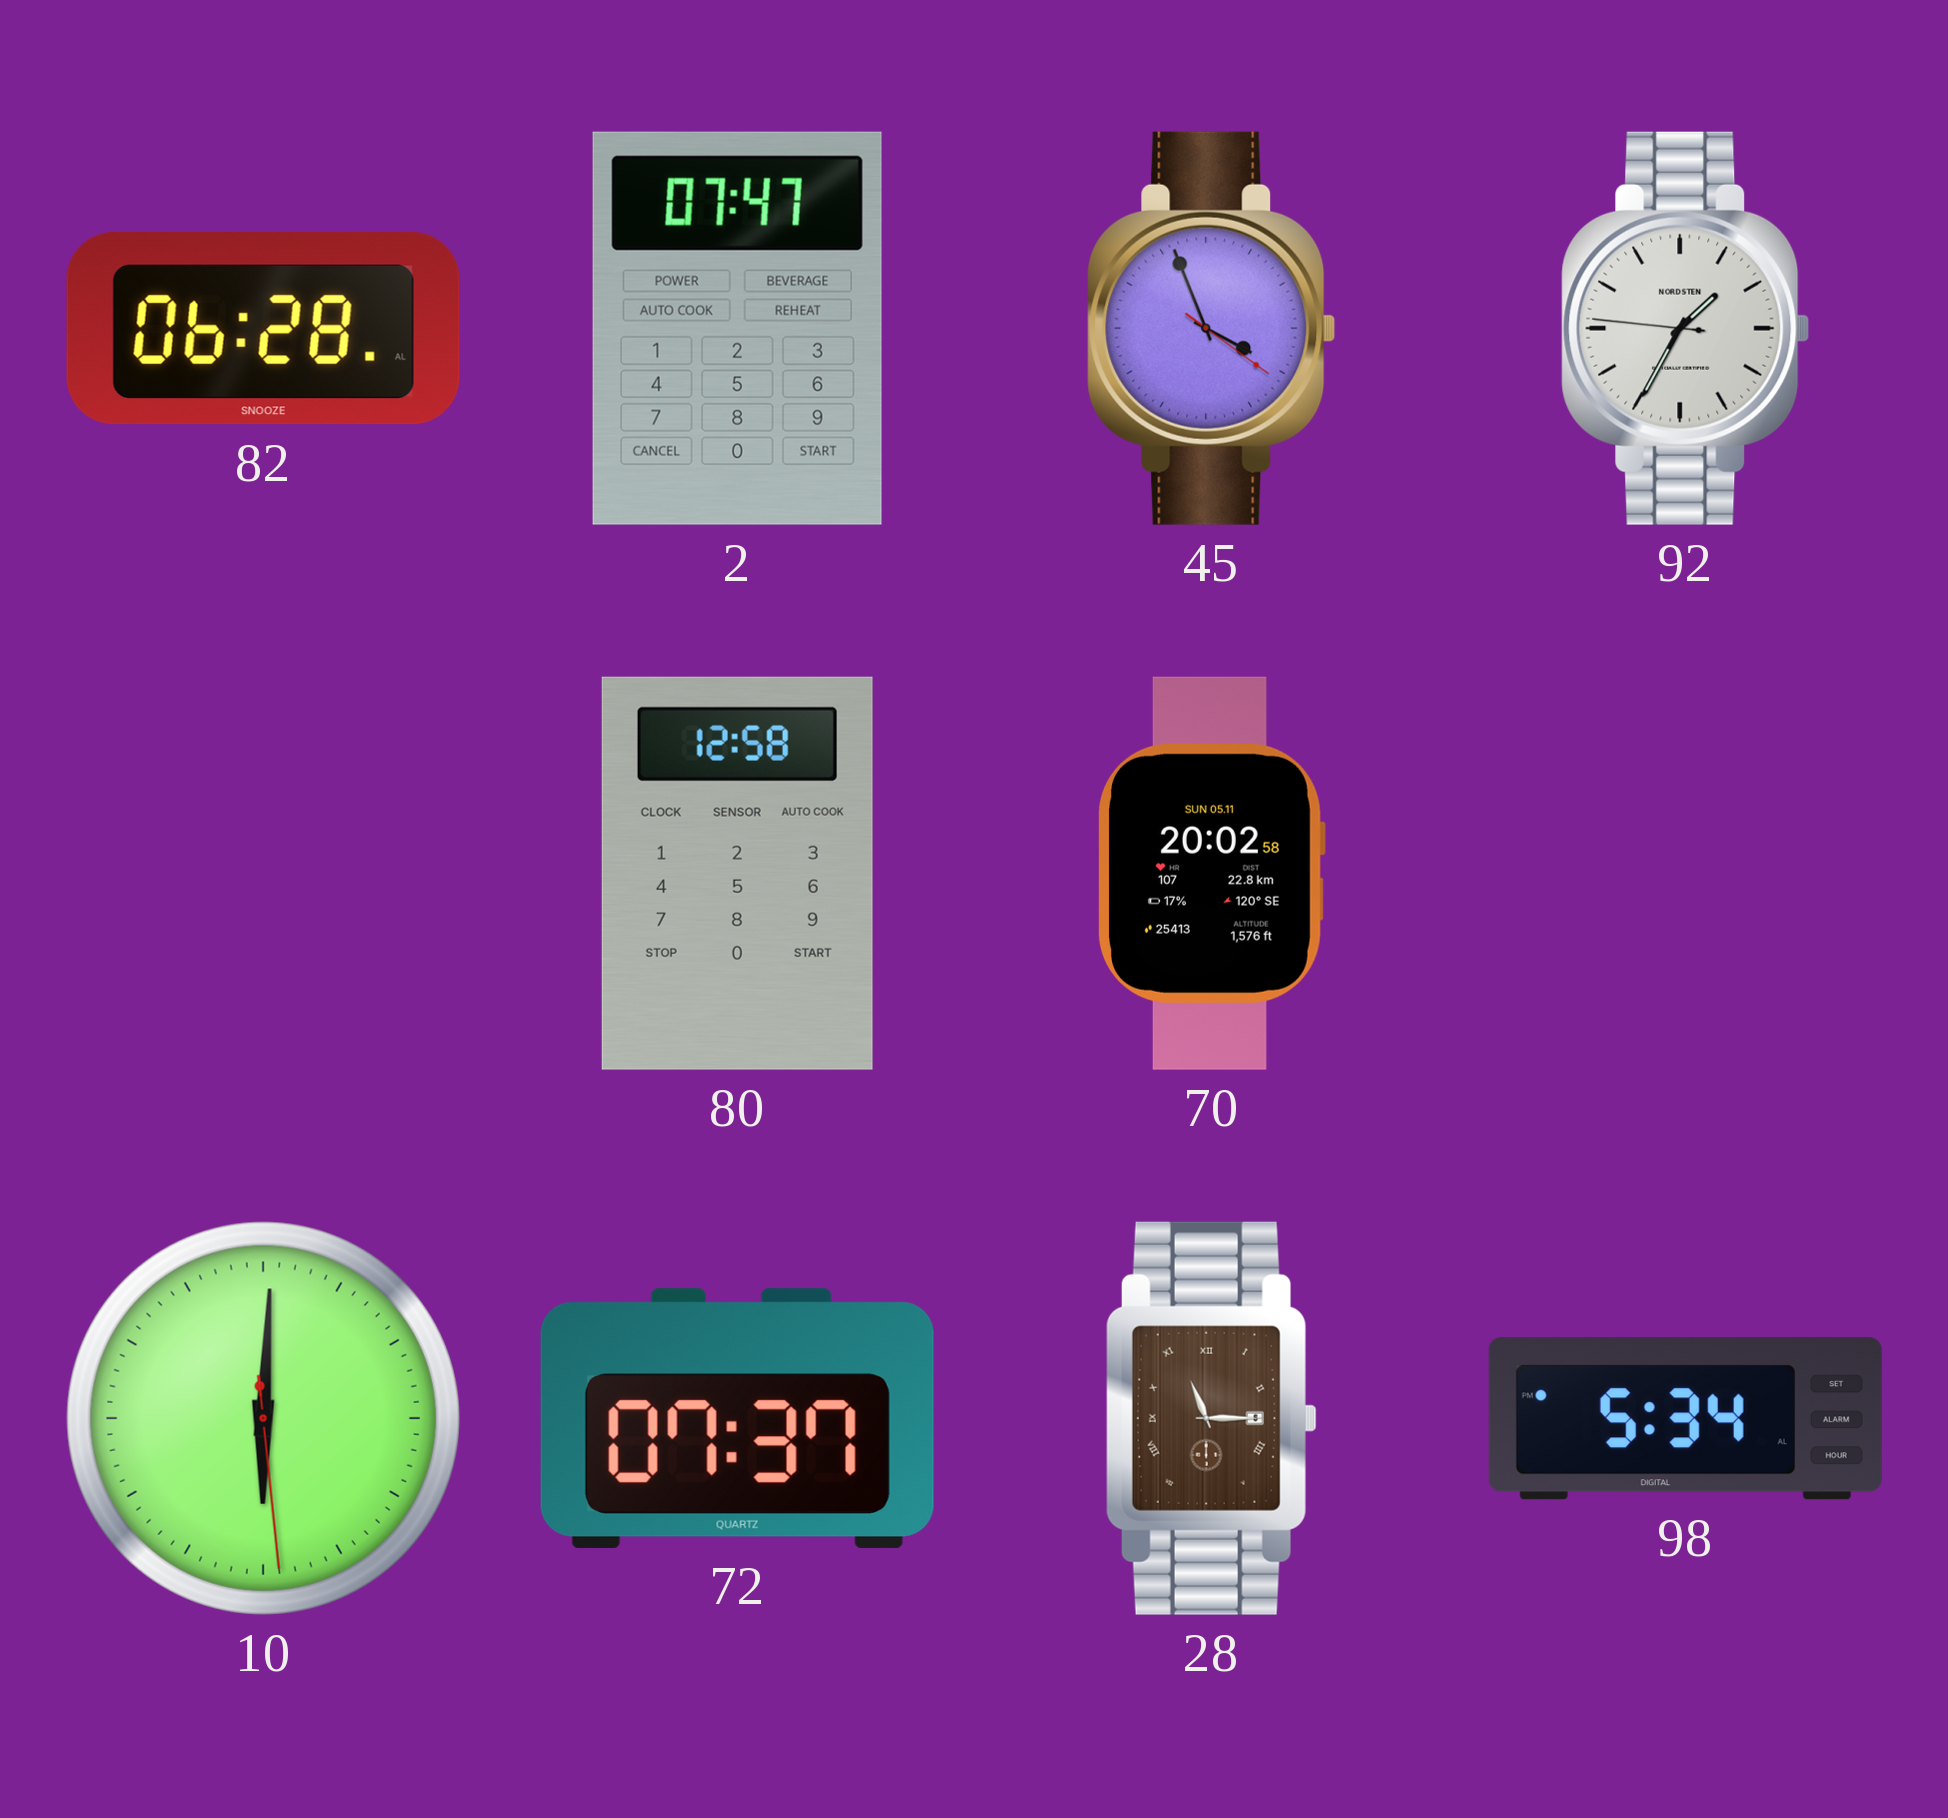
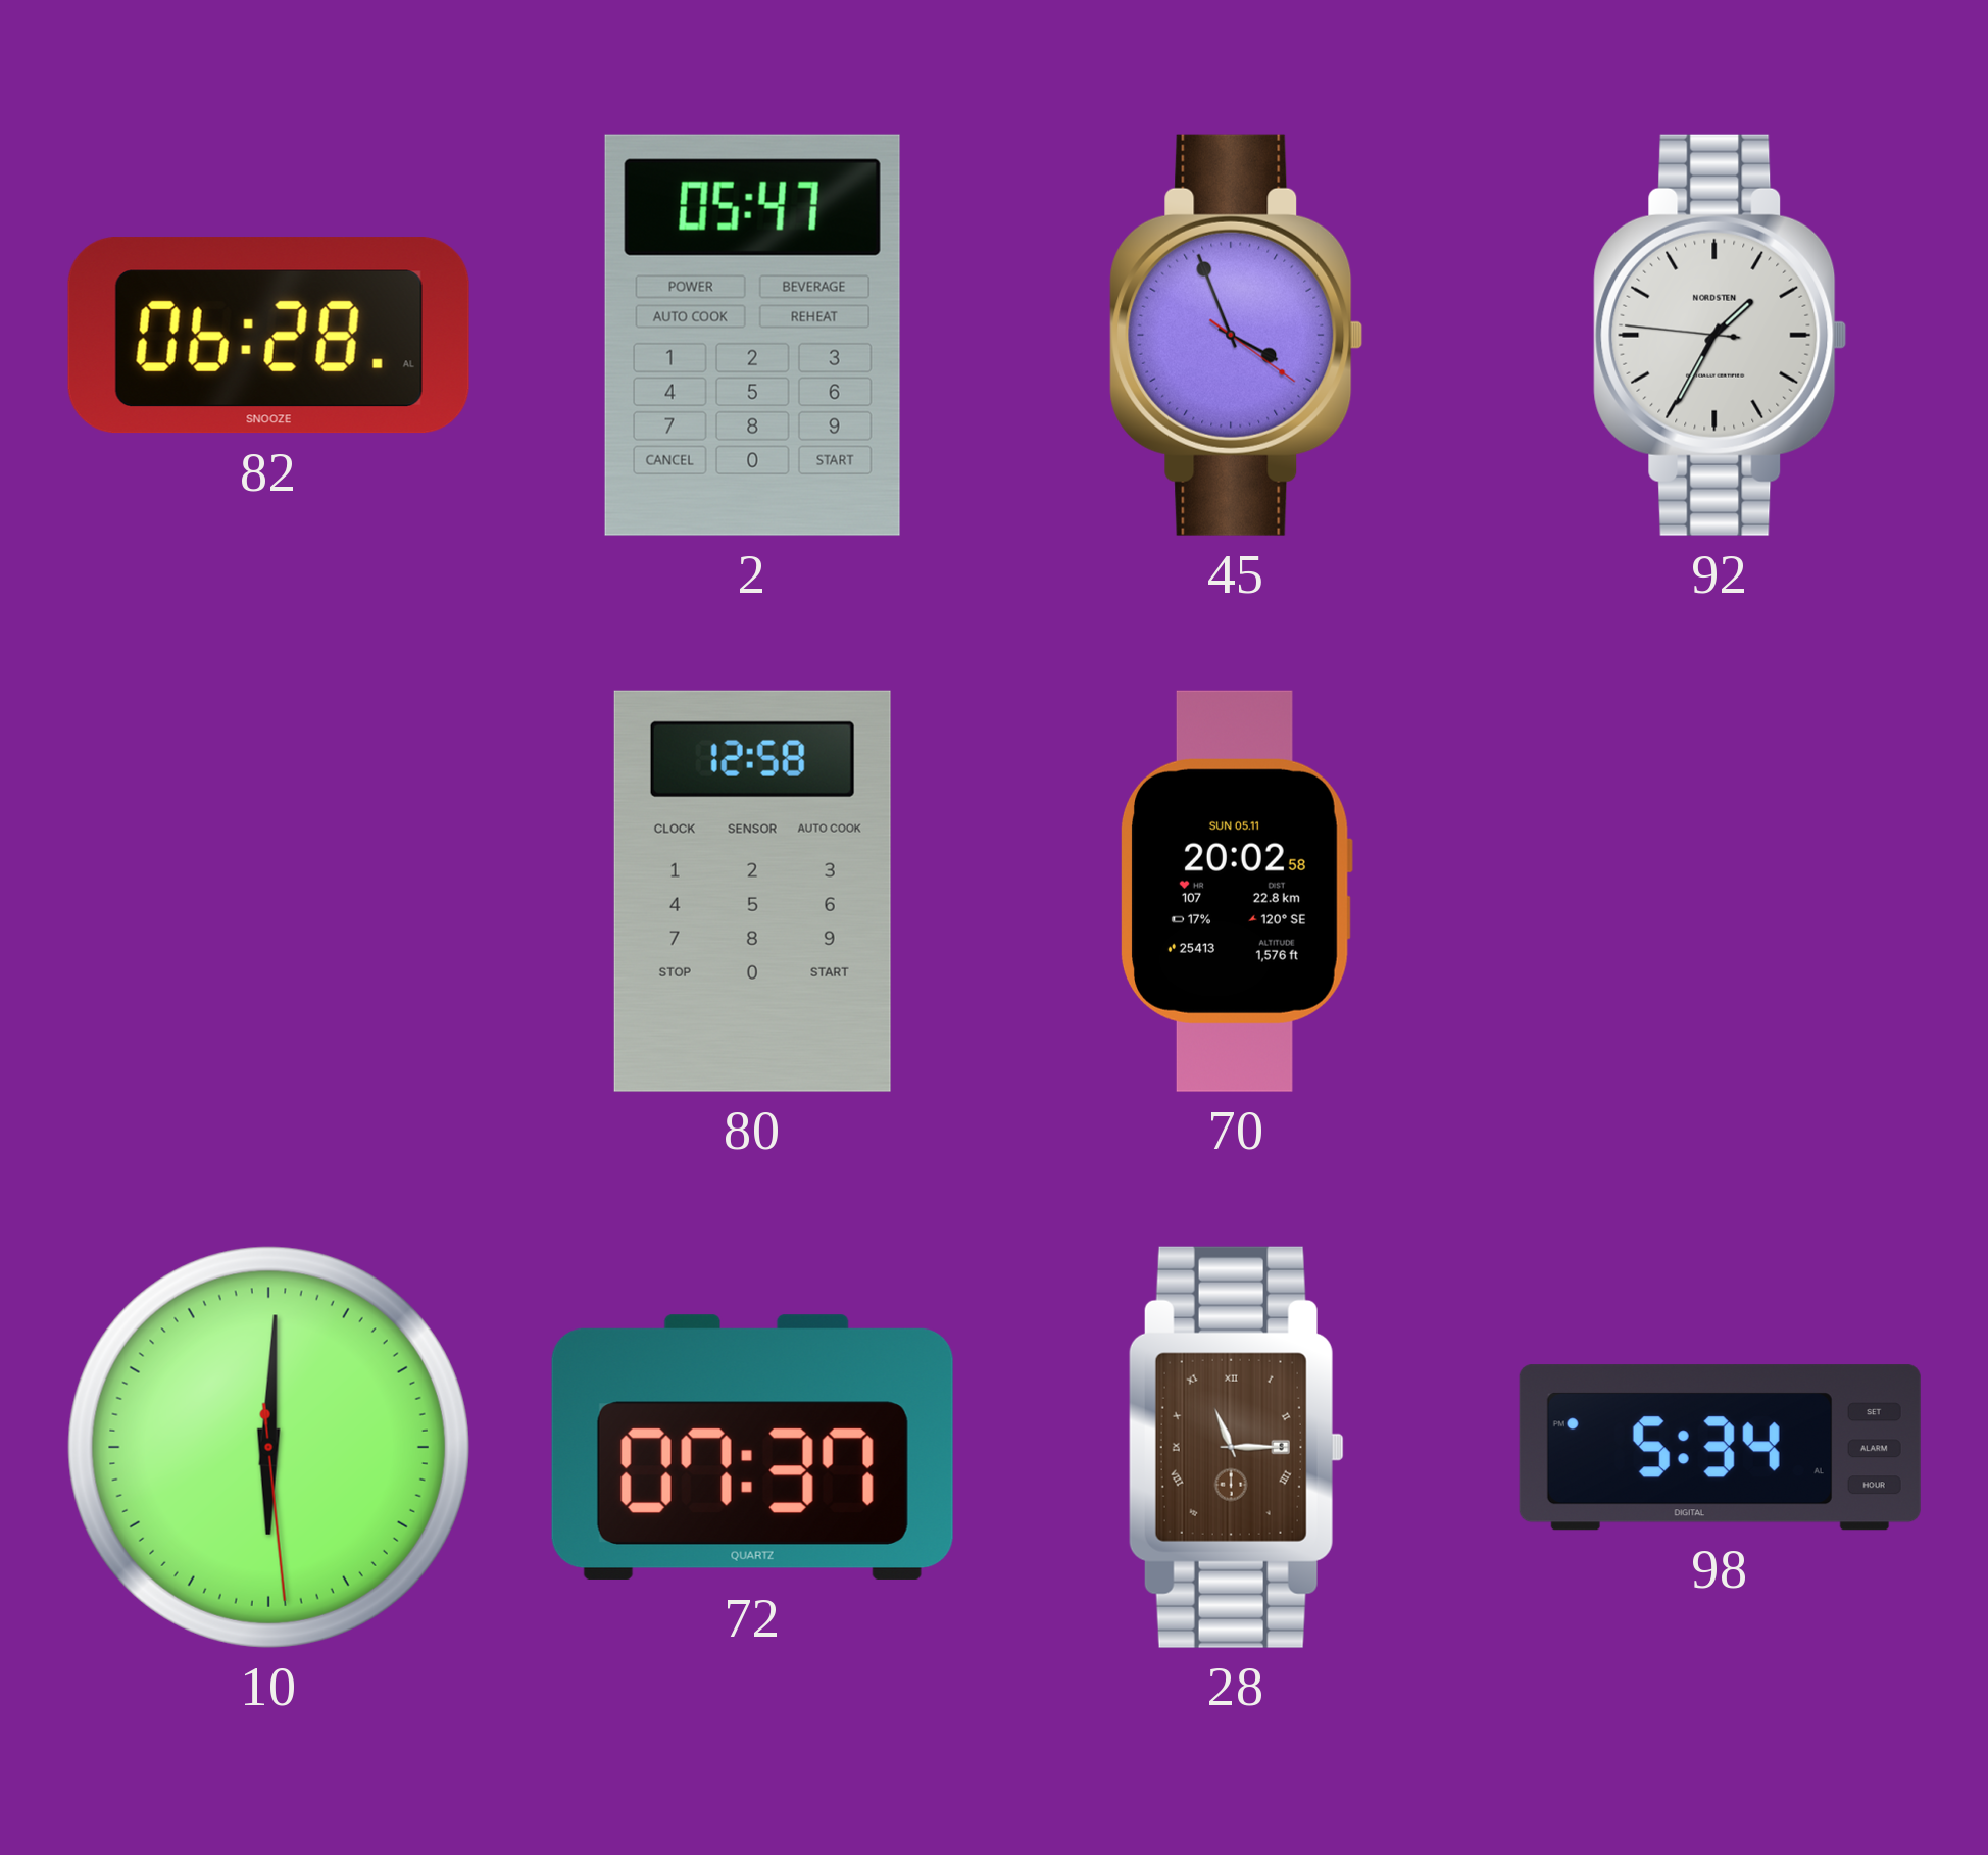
2: 07:47 -> 05:47 (752, 335)
